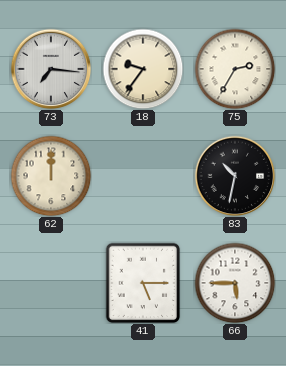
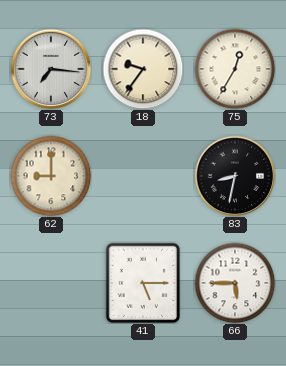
75: 2:35 -> 12:35 (235, 69)
62: 12:00 -> 9:00 (51, 176)
83: 10:32 -> 8:32 (235, 176)
